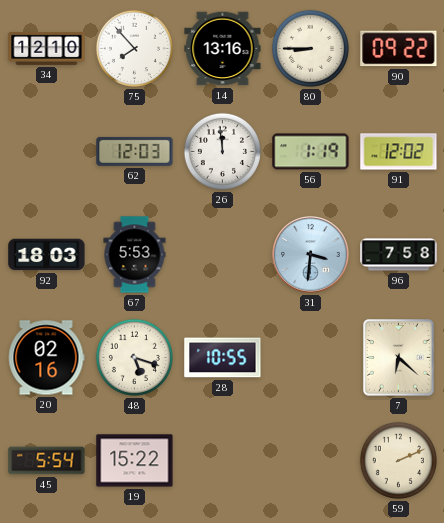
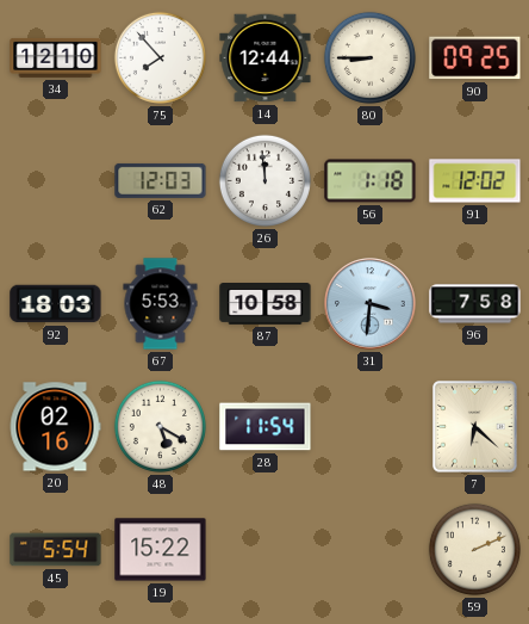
14: 13:16 -> 12:44 (266, 58)
90: 09:22 -> 09:25 (475, 58)
56: 1:19 -> 1:18 (371, 181)
87: none -> 10:58 (266, 304)
48: 5:18 -> 5:20 (160, 426)
28: 10:55 -> 11:54 (266, 427)
